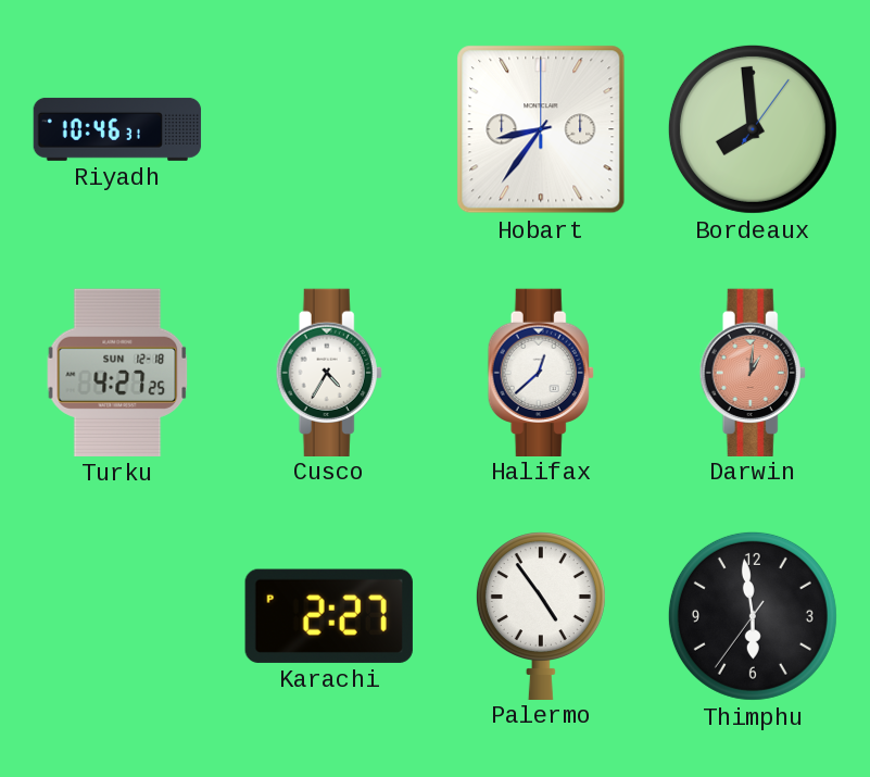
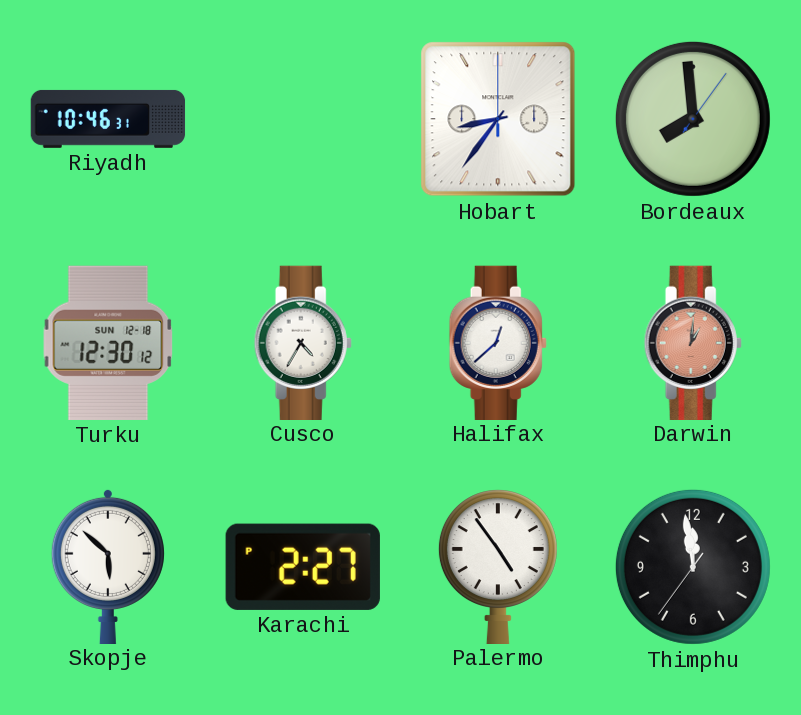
Turku: 4:27 -> 12:30 (108, 343)
Skopje: none -> 5:52 (108, 566)
Thimphu: 5:58 -> 11:58 (693, 567)
